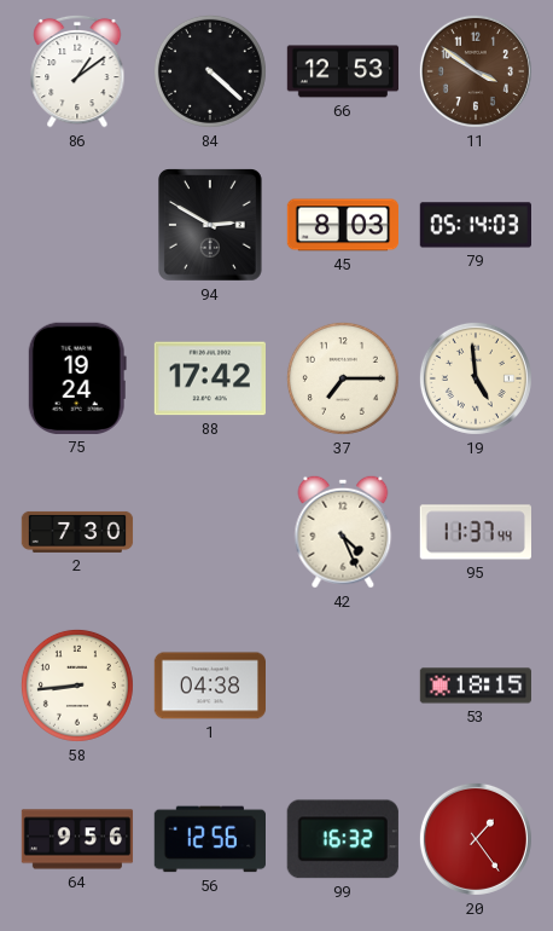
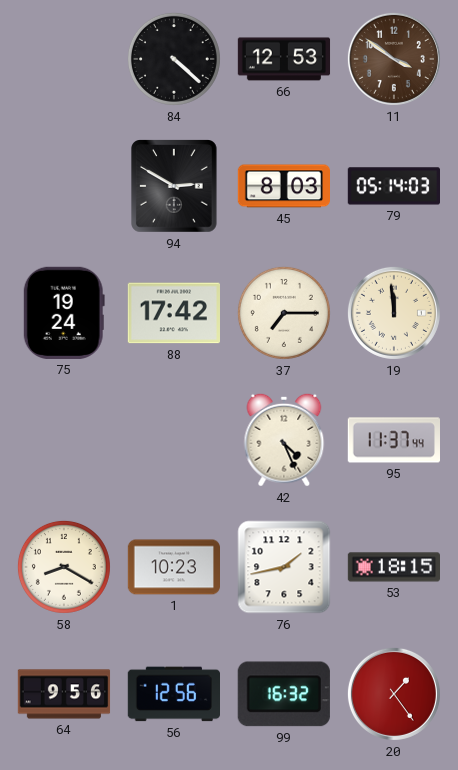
86: 1:09 -> none (77, 71)
19: 4:59 -> 11:59 (394, 313)
2: 7:30 -> none (77, 532)
58: 8:44 -> 8:20 (64, 567)
1: 04:38 -> 10:23 (173, 567)
76: none -> 1:43 (284, 567)
